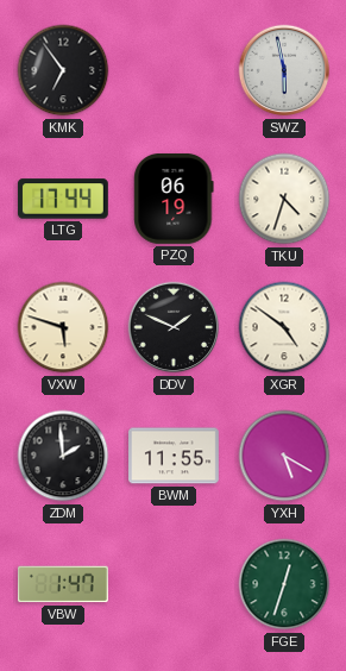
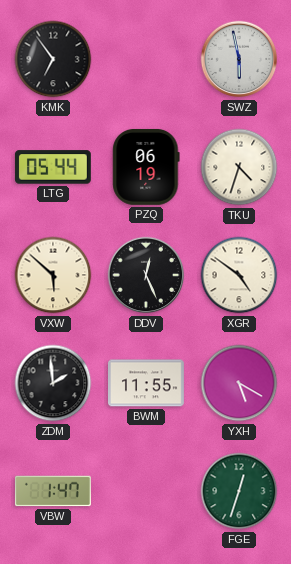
LTG: 17:44 -> 05:44 (53, 167)
VXW: 5:48 -> 5:52 (53, 275)
DDV: 1:49 -> 12:26 (146, 275)
